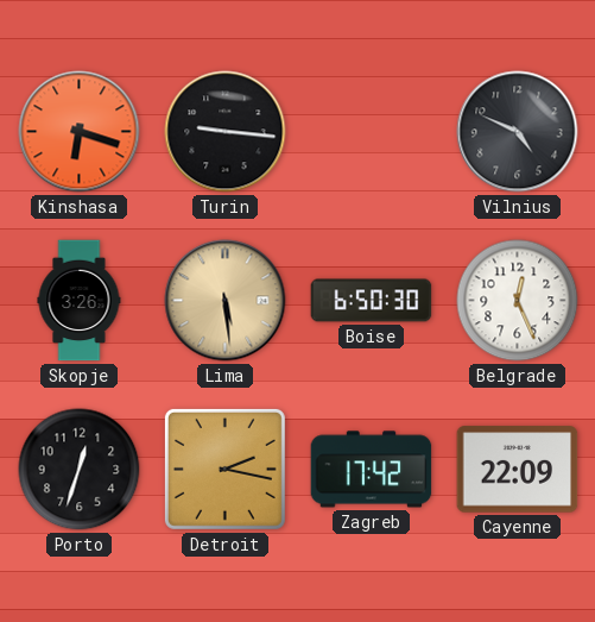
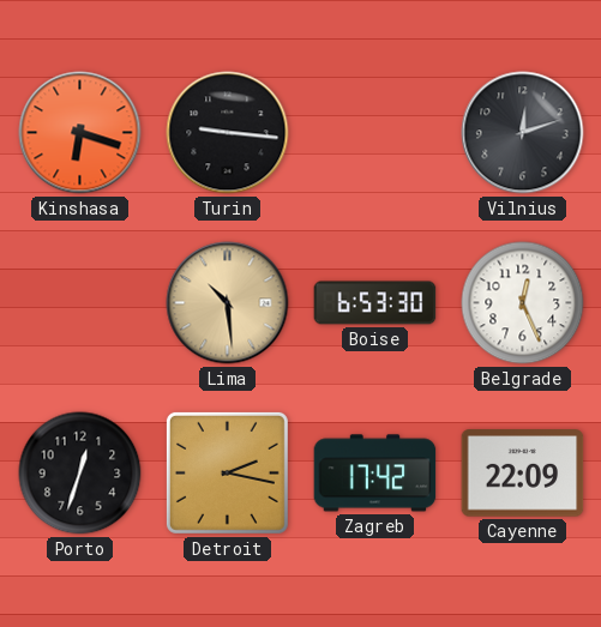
Vilnius: 4:49 -> 12:12 (523, 133)
Skopje: 3:26 -> none (80, 301)
Lima: 5:29 -> 10:29 (228, 303)
Boise: 6:50 -> 6:53 (375, 303)
